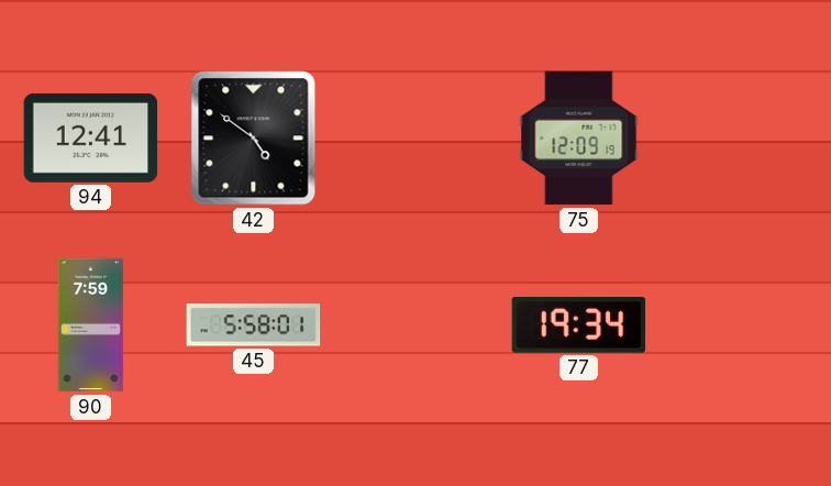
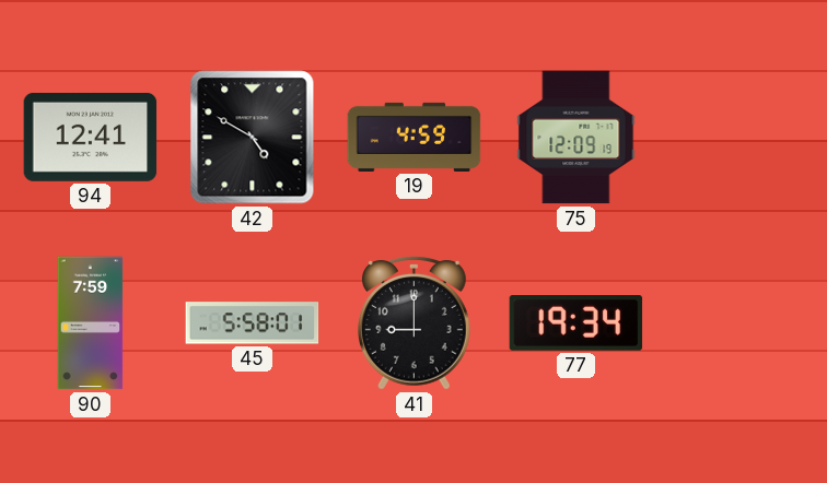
42: 4:51 -> 4:50 (253, 138)
19: none -> 4:59 (415, 137)
41: none -> 9:00 (413, 322)
